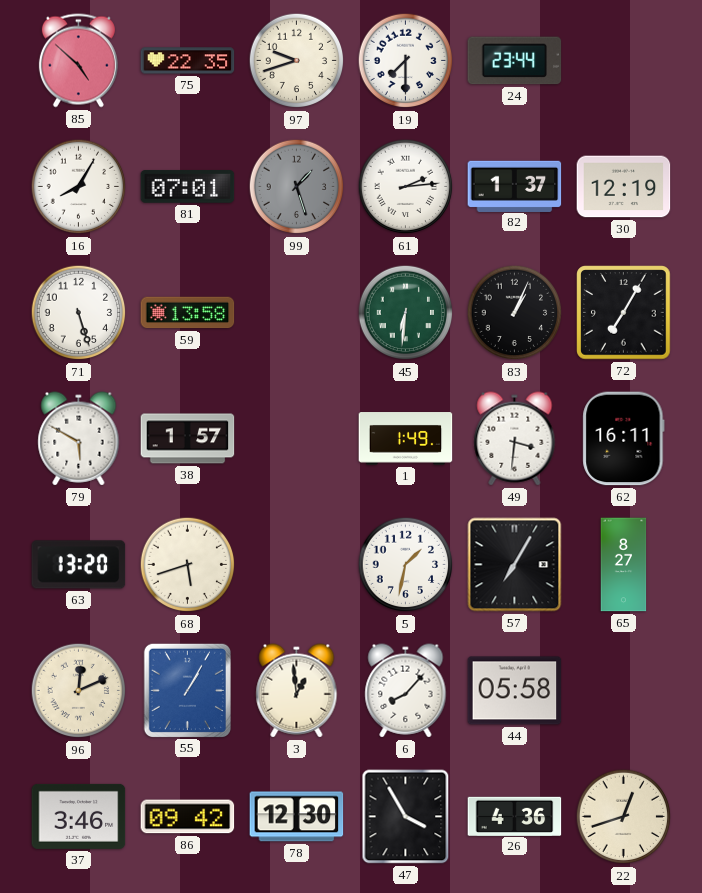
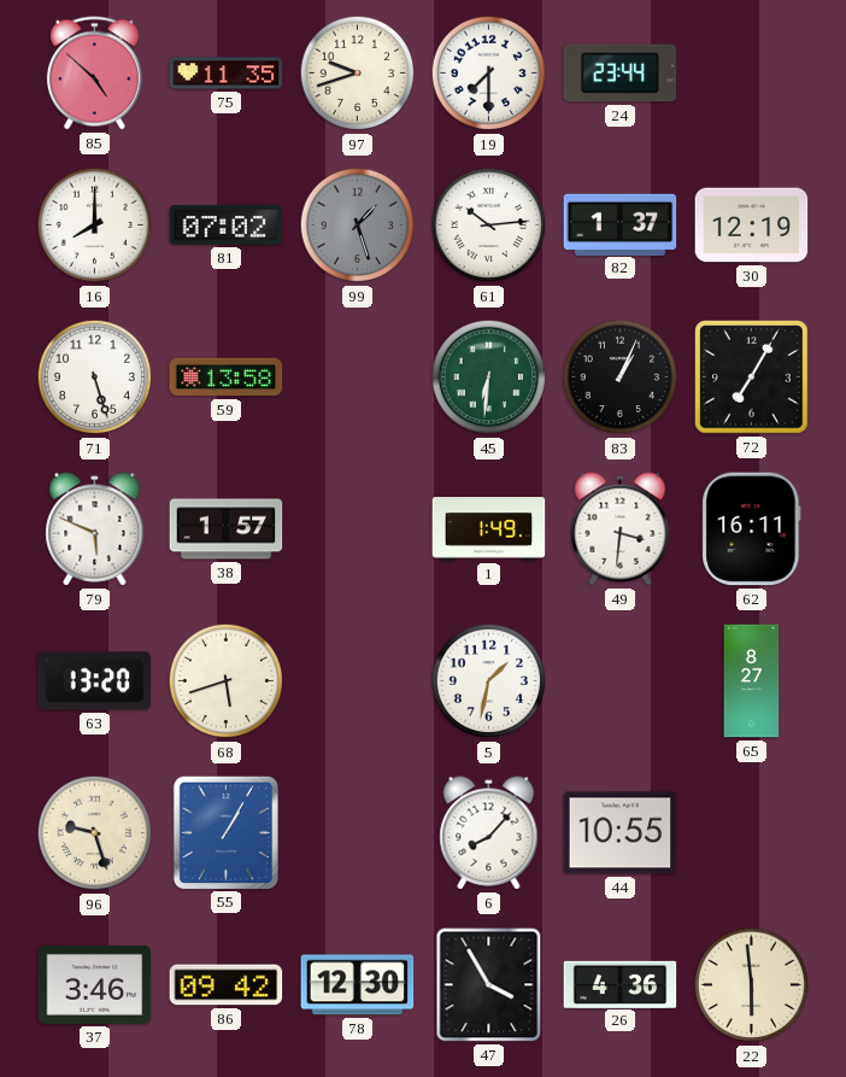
75: 22:35 -> 11:35 (227, 74)
16: 8:05 -> 8:00 (95, 226)
81: 07:01 -> 07:02 (227, 226)
61: 2:14 -> 10:14 (489, 226)
79: 5:50 -> 5:49 (95, 529)
57: 7:05 -> none (515, 565)
96: 12:11 -> 9:27 (95, 833)
3: 12:59 -> none (297, 691)
44: 05:58 -> 10:55 (621, 833)
22: 12:42 -> 5:59 (752, 985)
